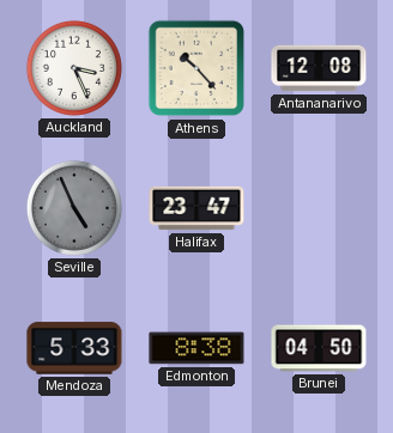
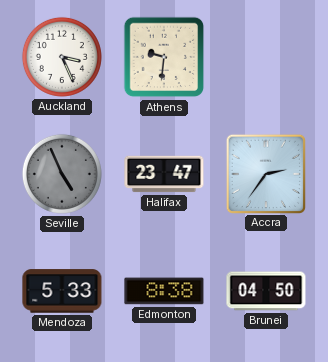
Athens: 10:23 -> 9:31 (164, 57)
Antananarivo: 12:08 -> none (319, 68)
Accra: none -> 2:36 (265, 173)
